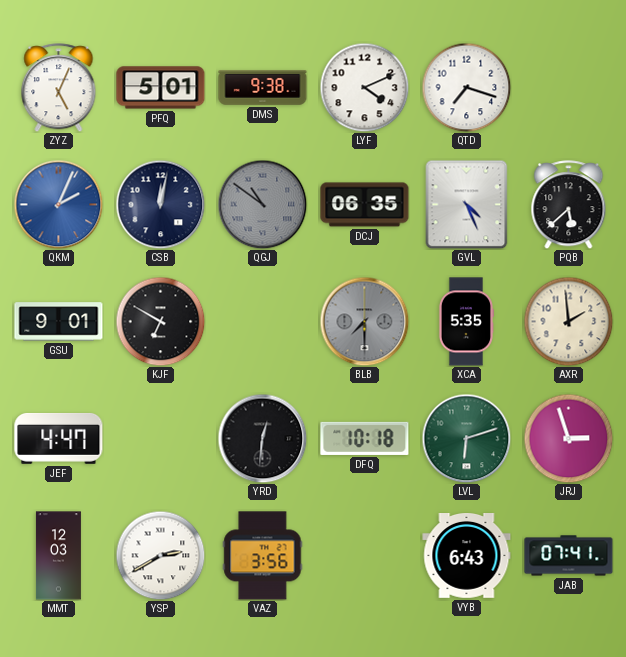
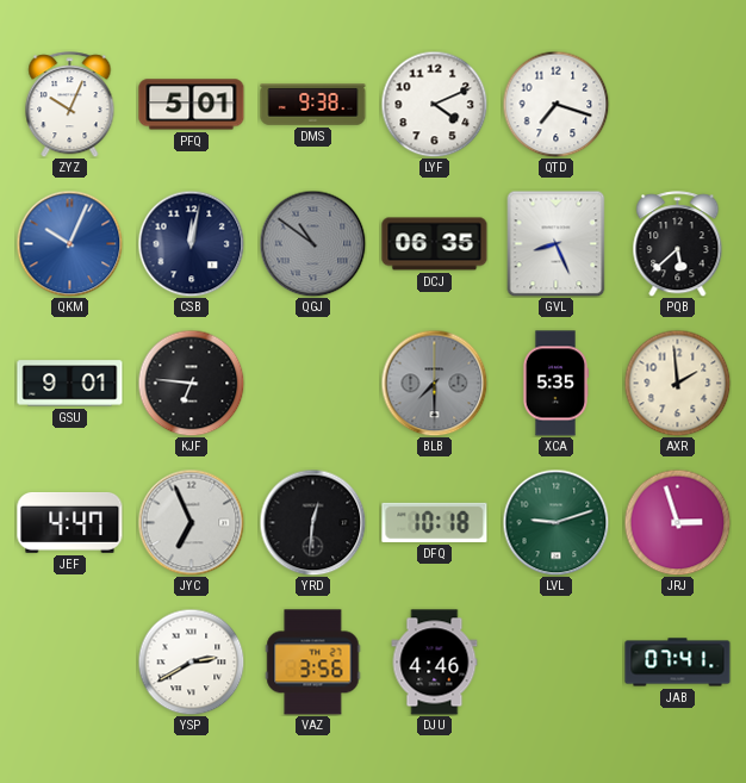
ZYZ: 5:04 -> 10:04 (70, 105)
QKM: 2:04 -> 10:04 (69, 243)
GVL: 4:26 -> 8:26 (557, 243)
KJF: 6:50 -> 6:46 (191, 383)
JYC: none -> 6:56 (191, 522)
LVL: 6:12 -> 9:12 (555, 522)
MMT: 12:03 -> none (58, 556)
DJU: none -> 4:46 (435, 663)
VYB: 6:43 -> none (467, 556)
